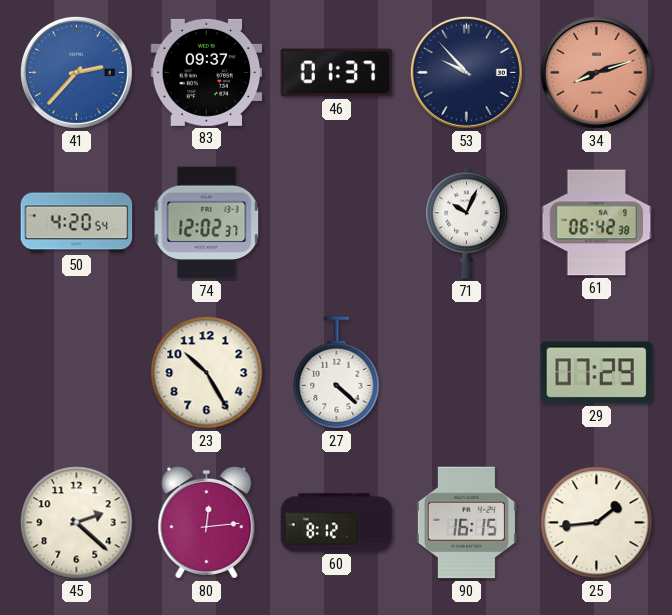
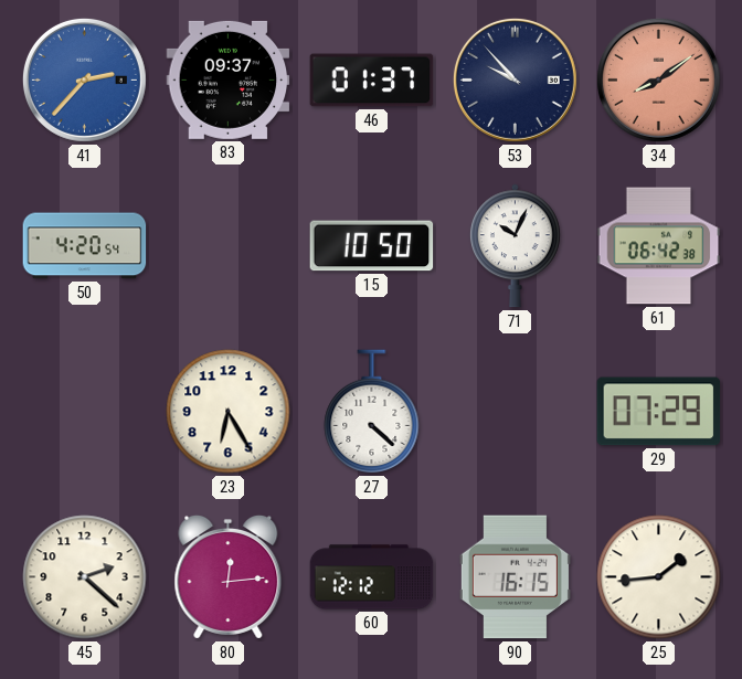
34: 8:12 -> 8:09 (658, 79)
74: 12:02 -> none (207, 223)
15: none -> 10:50 (372, 246)
23: 10:25 -> 6:25 (229, 412)
60: 8:12 -> 12:12 (372, 577)
